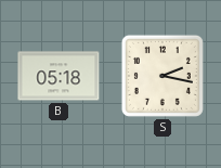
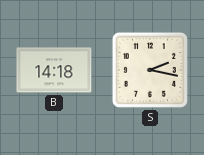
B: 05:18 -> 14:18 (54, 70)
